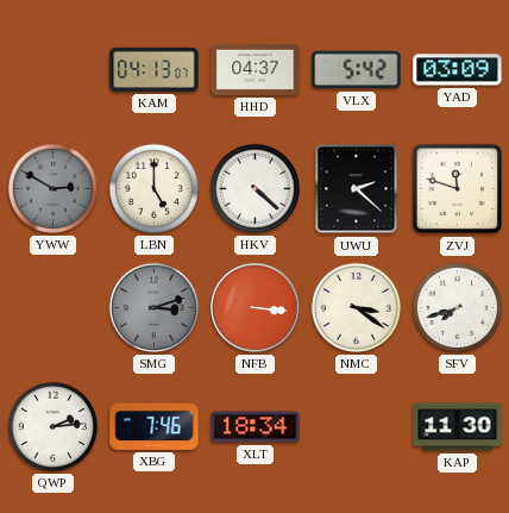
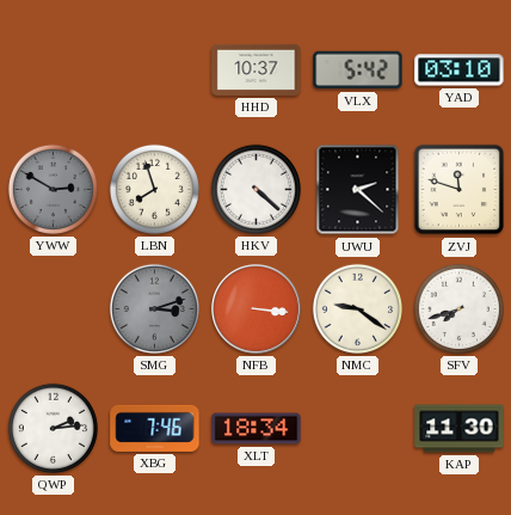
KAM: 04:13 -> none (155, 69)
HHD: 04:37 -> 10:37 (257, 69)
YAD: 03:09 -> 03:10 (460, 70)
LBN: 5:00 -> 7:57 (154, 189)
NMC: 3:21 -> 9:21 (357, 308)
